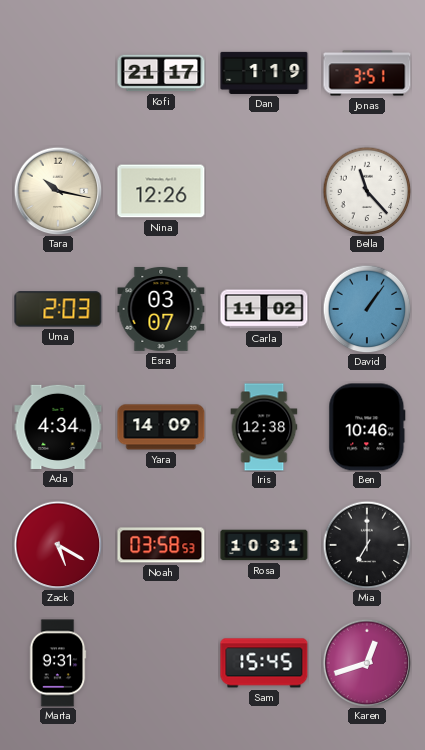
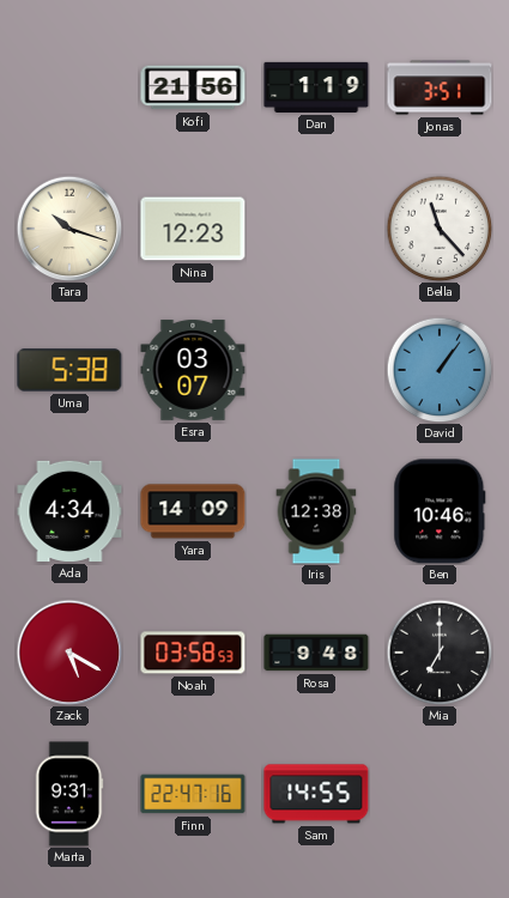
Kofi: 21:17 -> 21:56 (193, 87)
Tara: 10:17 -> 10:18 (69, 229)
Nina: 12:26 -> 12:23 (193, 229)
Uma: 2:03 -> 5:38 (69, 370)
Carla: 11:02 -> none (264, 309)
Rosa: 10:31 -> 9:48 (316, 653)
Finn: none -> 22:47 (193, 794)
Sam: 15:45 -> 14:55 (316, 794)
Karen: 12:42 -> none (367, 663)
